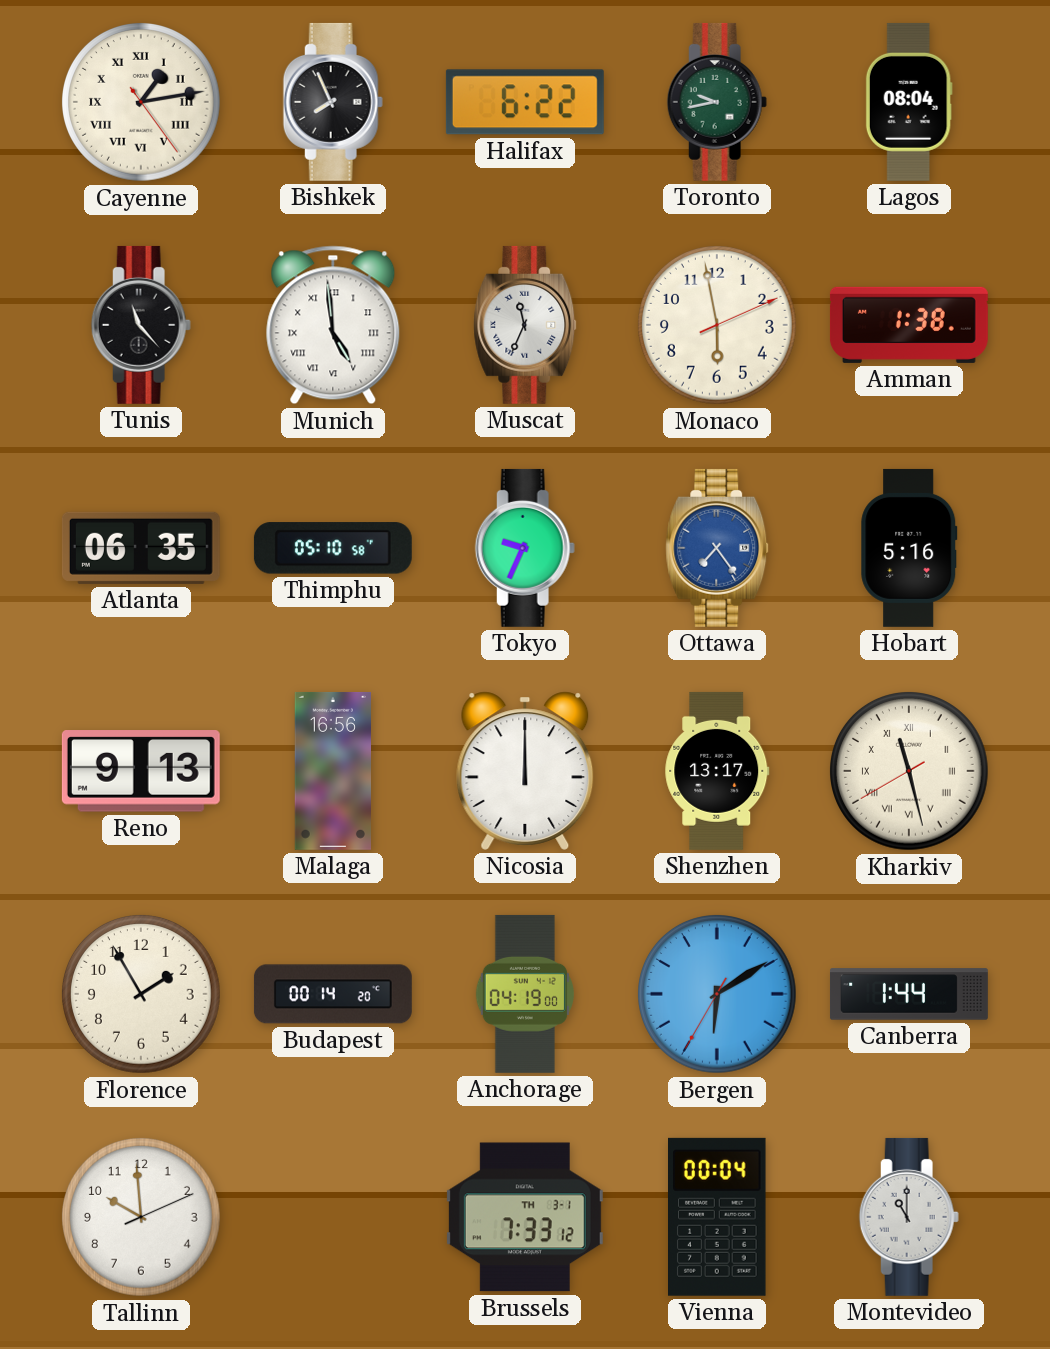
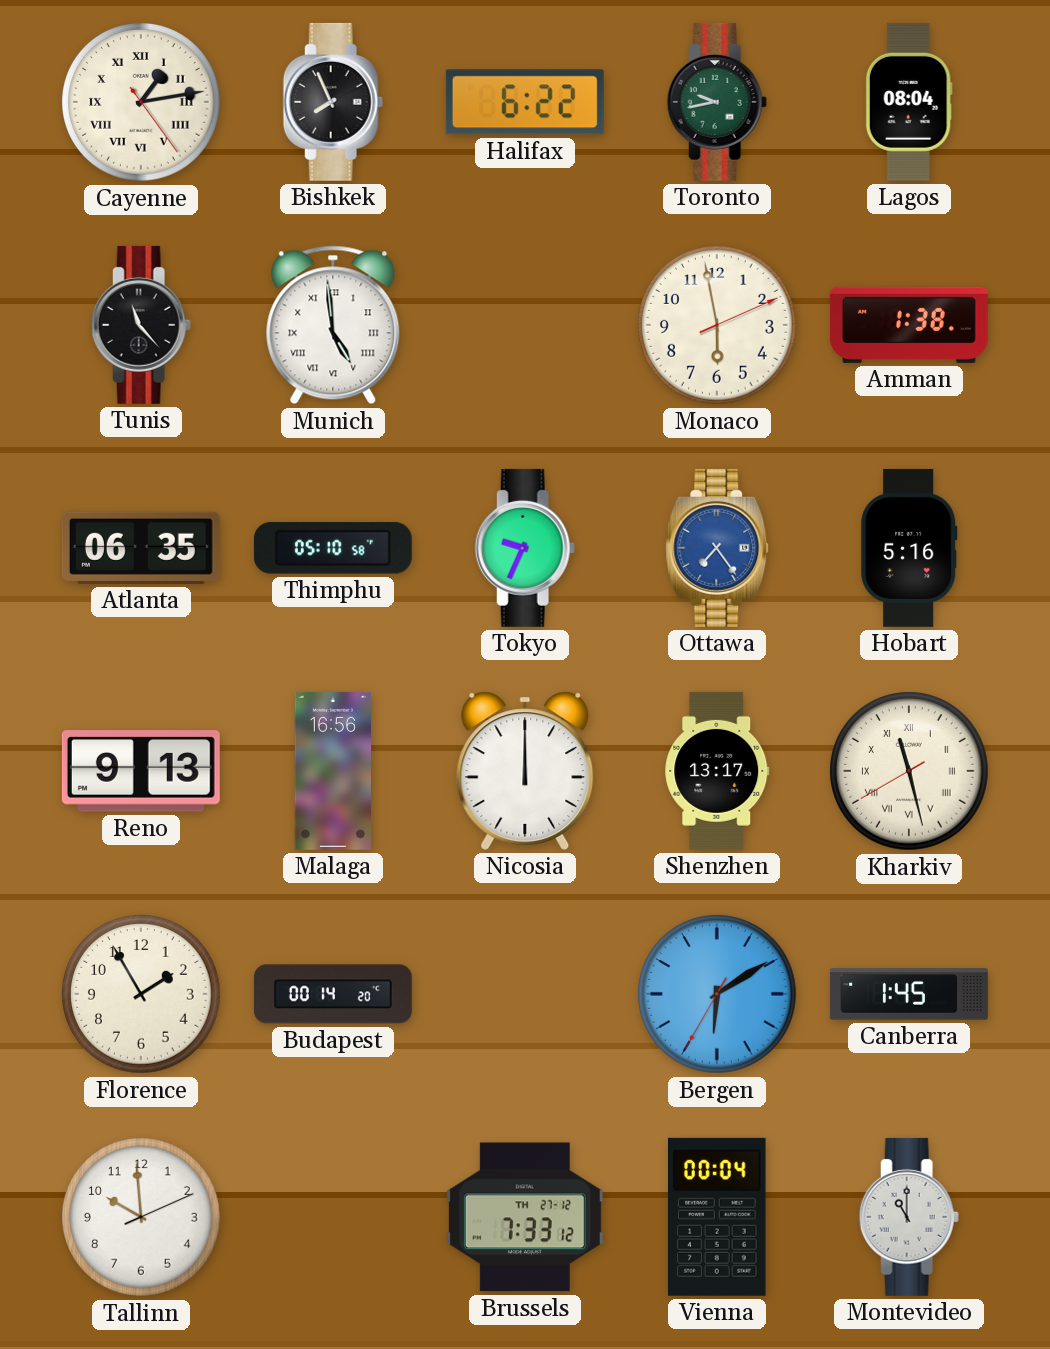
Muscat: 11:34 -> none (525, 325)
Anchorage: 04:19 -> none (525, 994)
Canberra: 1:44 -> 1:45 (909, 994)
Brussels date: TH 3-1 -> TH 27-12 (525, 1217)
